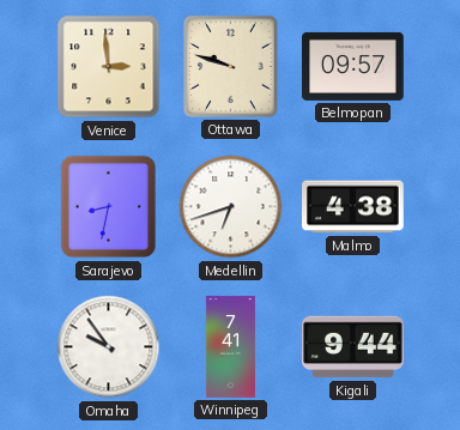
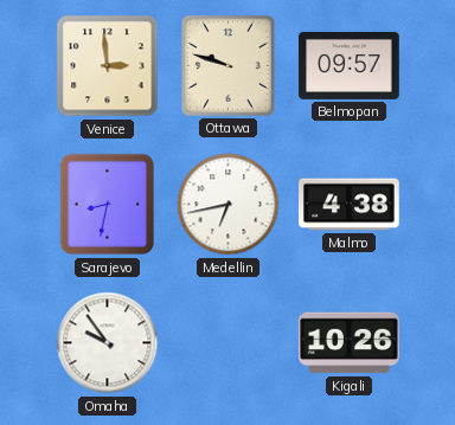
Medellin: 6:42 -> 6:43 (229, 205)
Winnipeg: 7:41 -> none (230, 347)
Kigali: 9:44 -> 10:26 (350, 343)
